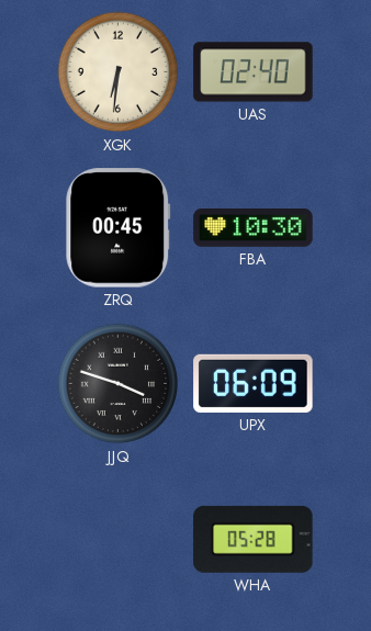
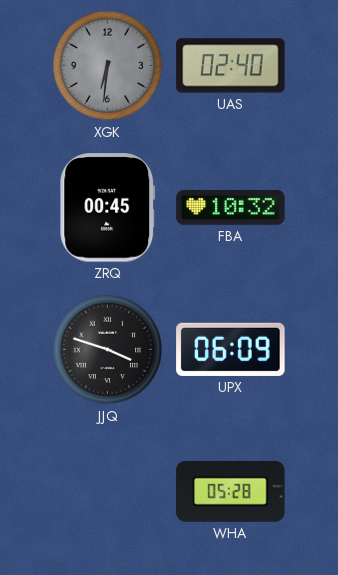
XGK dial: cream -> grey (108, 66)
FBA: 10:30 -> 10:32 (231, 208)
